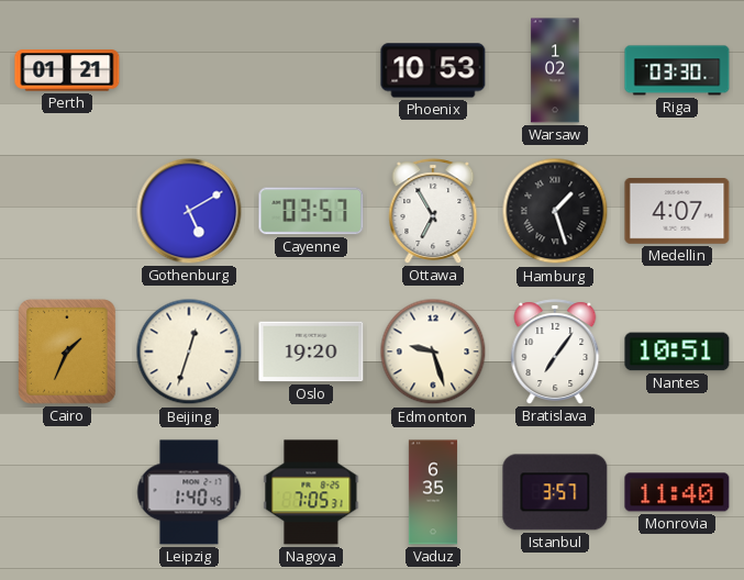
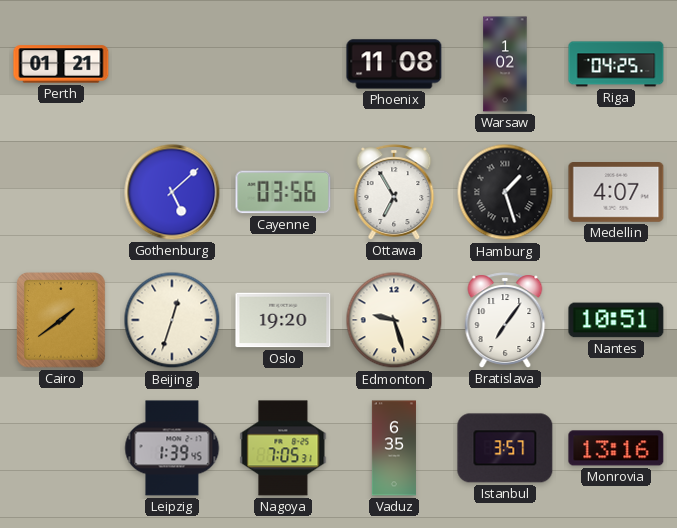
Phoenix: 10:53 -> 11:08 (394, 64)
Riga: 03:30 -> 04:25 (616, 64)
Gothenburg: 5:10 -> 5:08 (172, 192)
Cayenne: 03:57 -> 03:56 (283, 192)
Cairo: 1:34 -> 1:39 (62, 321)
Leipzig: 1:40 -> 1:39 (172, 448)
Monrovia: 11:40 -> 13:16 (616, 448)
